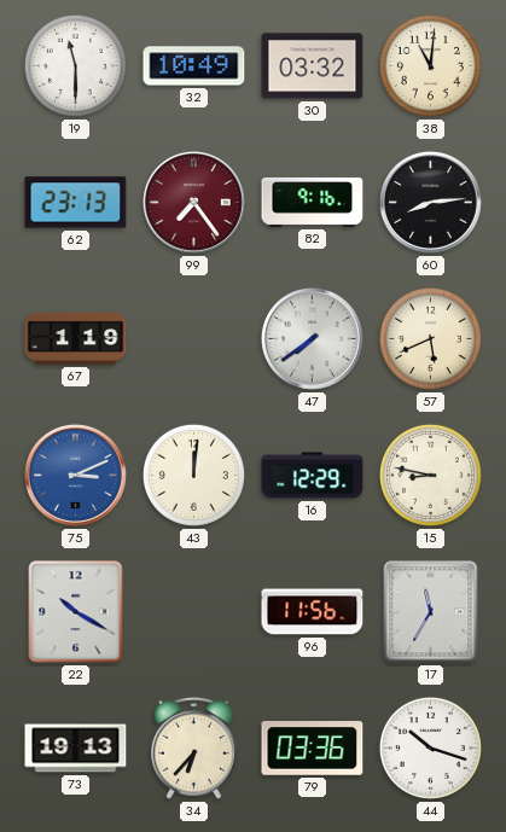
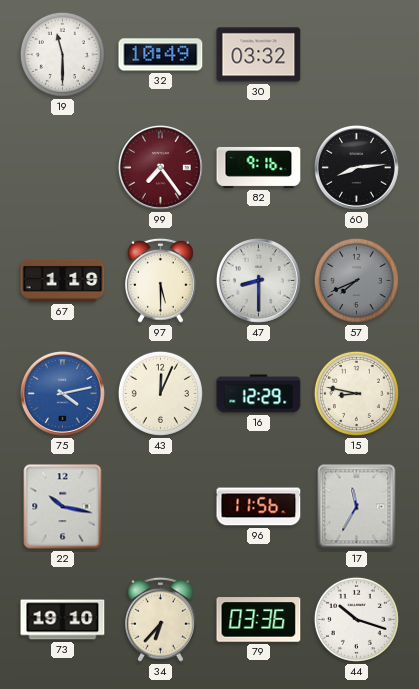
38: 11:01 -> none (430, 65)
62: 23:13 -> none (76, 203)
97: none -> 5:30 (161, 280)
47: 7:39 -> 8:30 (258, 280)
57: 5:41 -> 7:41 (356, 280)
57 dial: cream -> grey (356, 280)
75: 3:11 -> 4:13 (62, 393)
43: 12:01 -> 12:04 (160, 393)
22: 10:20 -> 10:17 (63, 507)
73: 19:13 -> 19:10 (63, 620)
